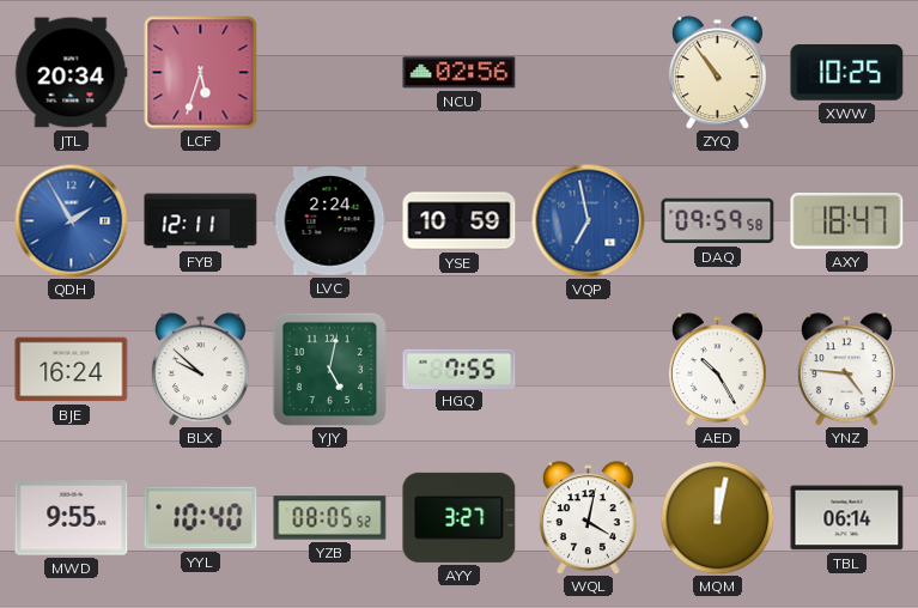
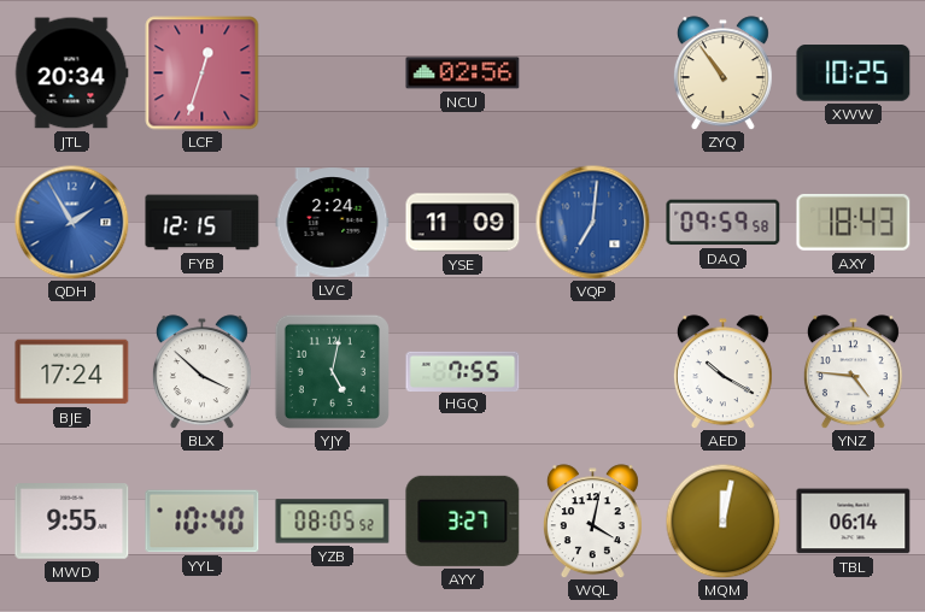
LCF: 5:33 -> 12:33 (203, 73)
FYB: 12:11 -> 12:15 (203, 223)
YSE: 10:59 -> 11:09 (463, 223)
VQP: 6:58 -> 7:01 (592, 222)
AXY: 18:47 -> 18:43 (854, 223)
BJE: 16:24 -> 17:24 (72, 372)
BLX: 9:52 -> 3:52 (201, 372)
AED: 10:25 -> 10:20 (722, 372)
